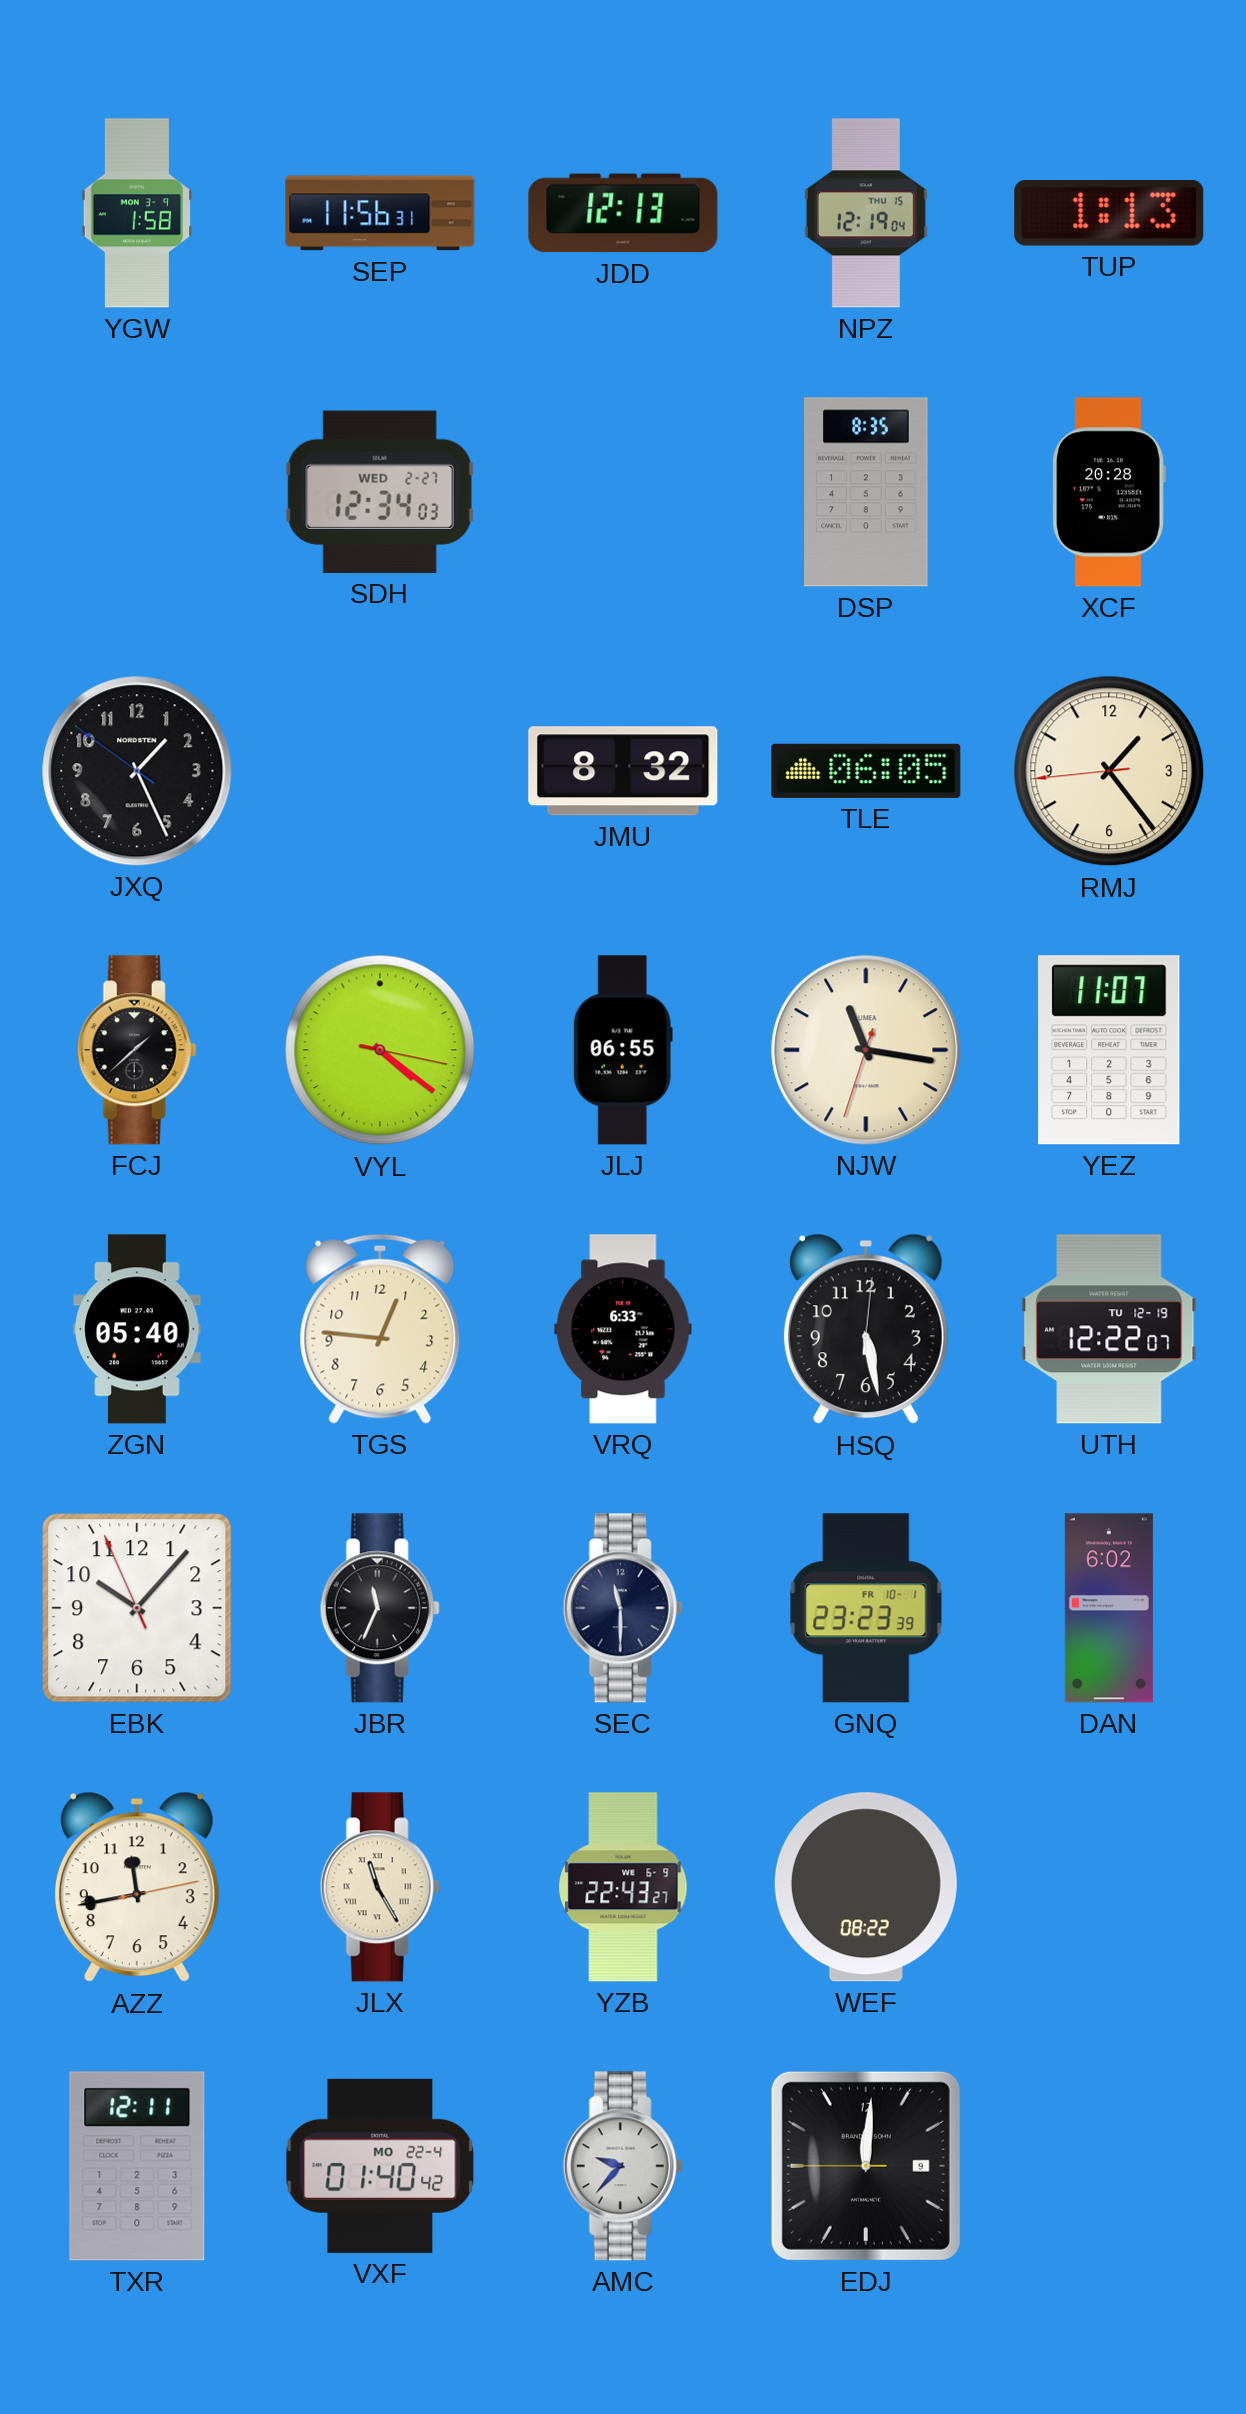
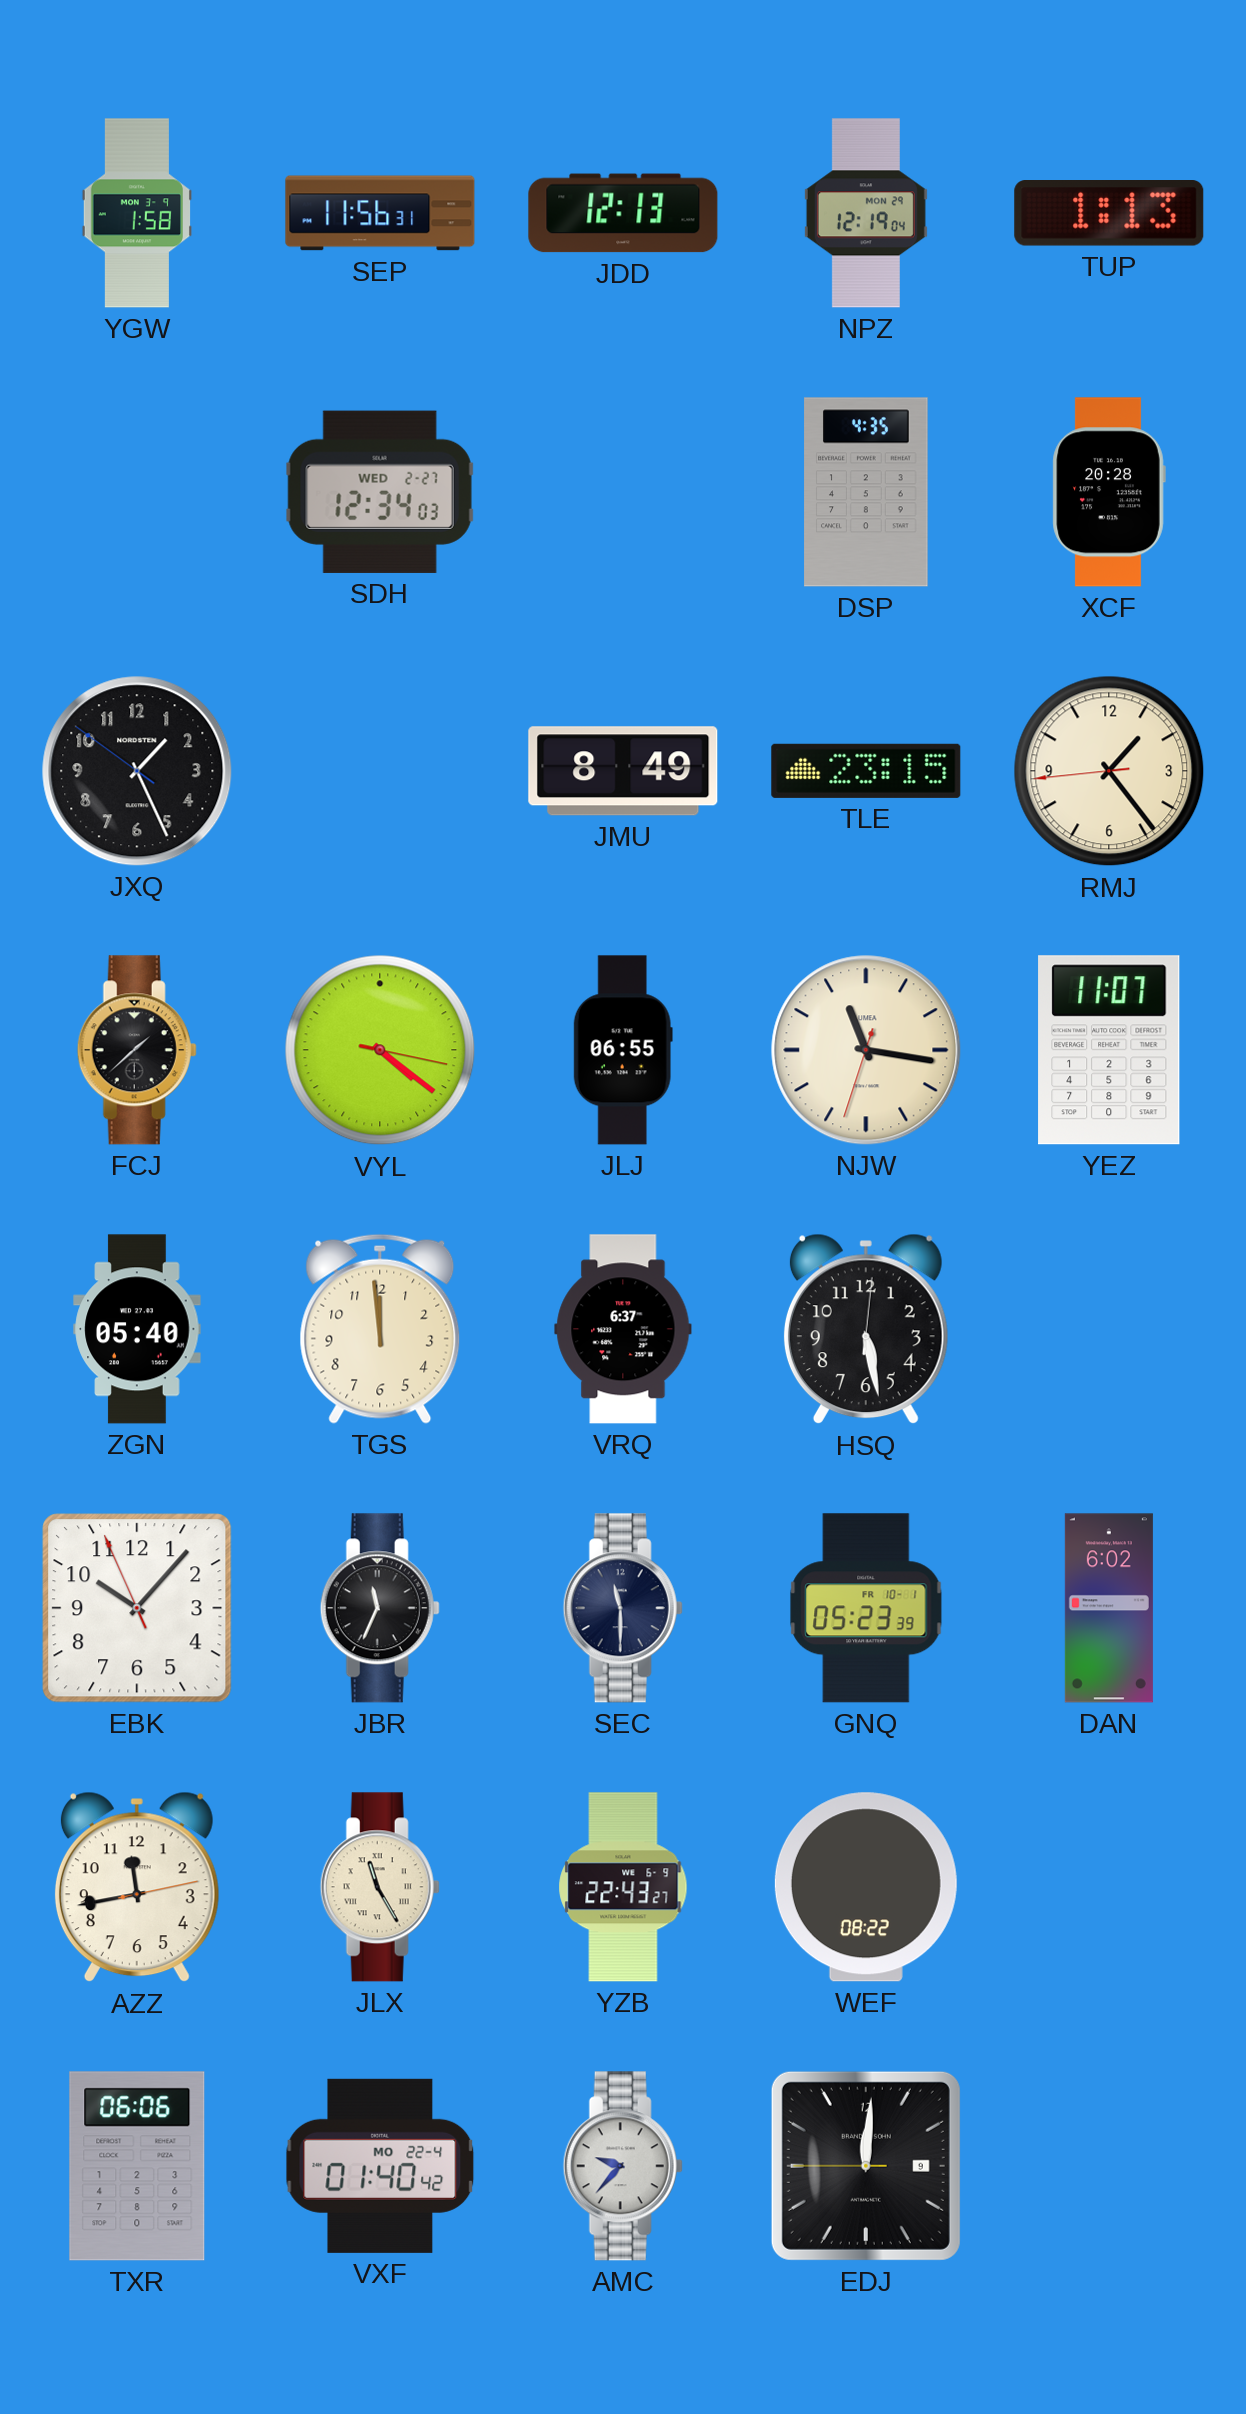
NPZ date: THU 15 -> MON 29 (866, 213)
DSP: 8:35 -> 4:35 (866, 492)
JMU: 8:32 -> 8:49 (623, 771)
TLE: 06:05 -> 23:15 (866, 771)
TGS: 12:46 -> 11:59 (380, 1329)
VRQ: 6:33 -> 6:37 (623, 1329)
UTH: 12:22 -> none (1109, 1329)
GNQ: 23:23 -> 05:23 (866, 1608)
TXR: 12:11 -> 06:06 (137, 2166)
